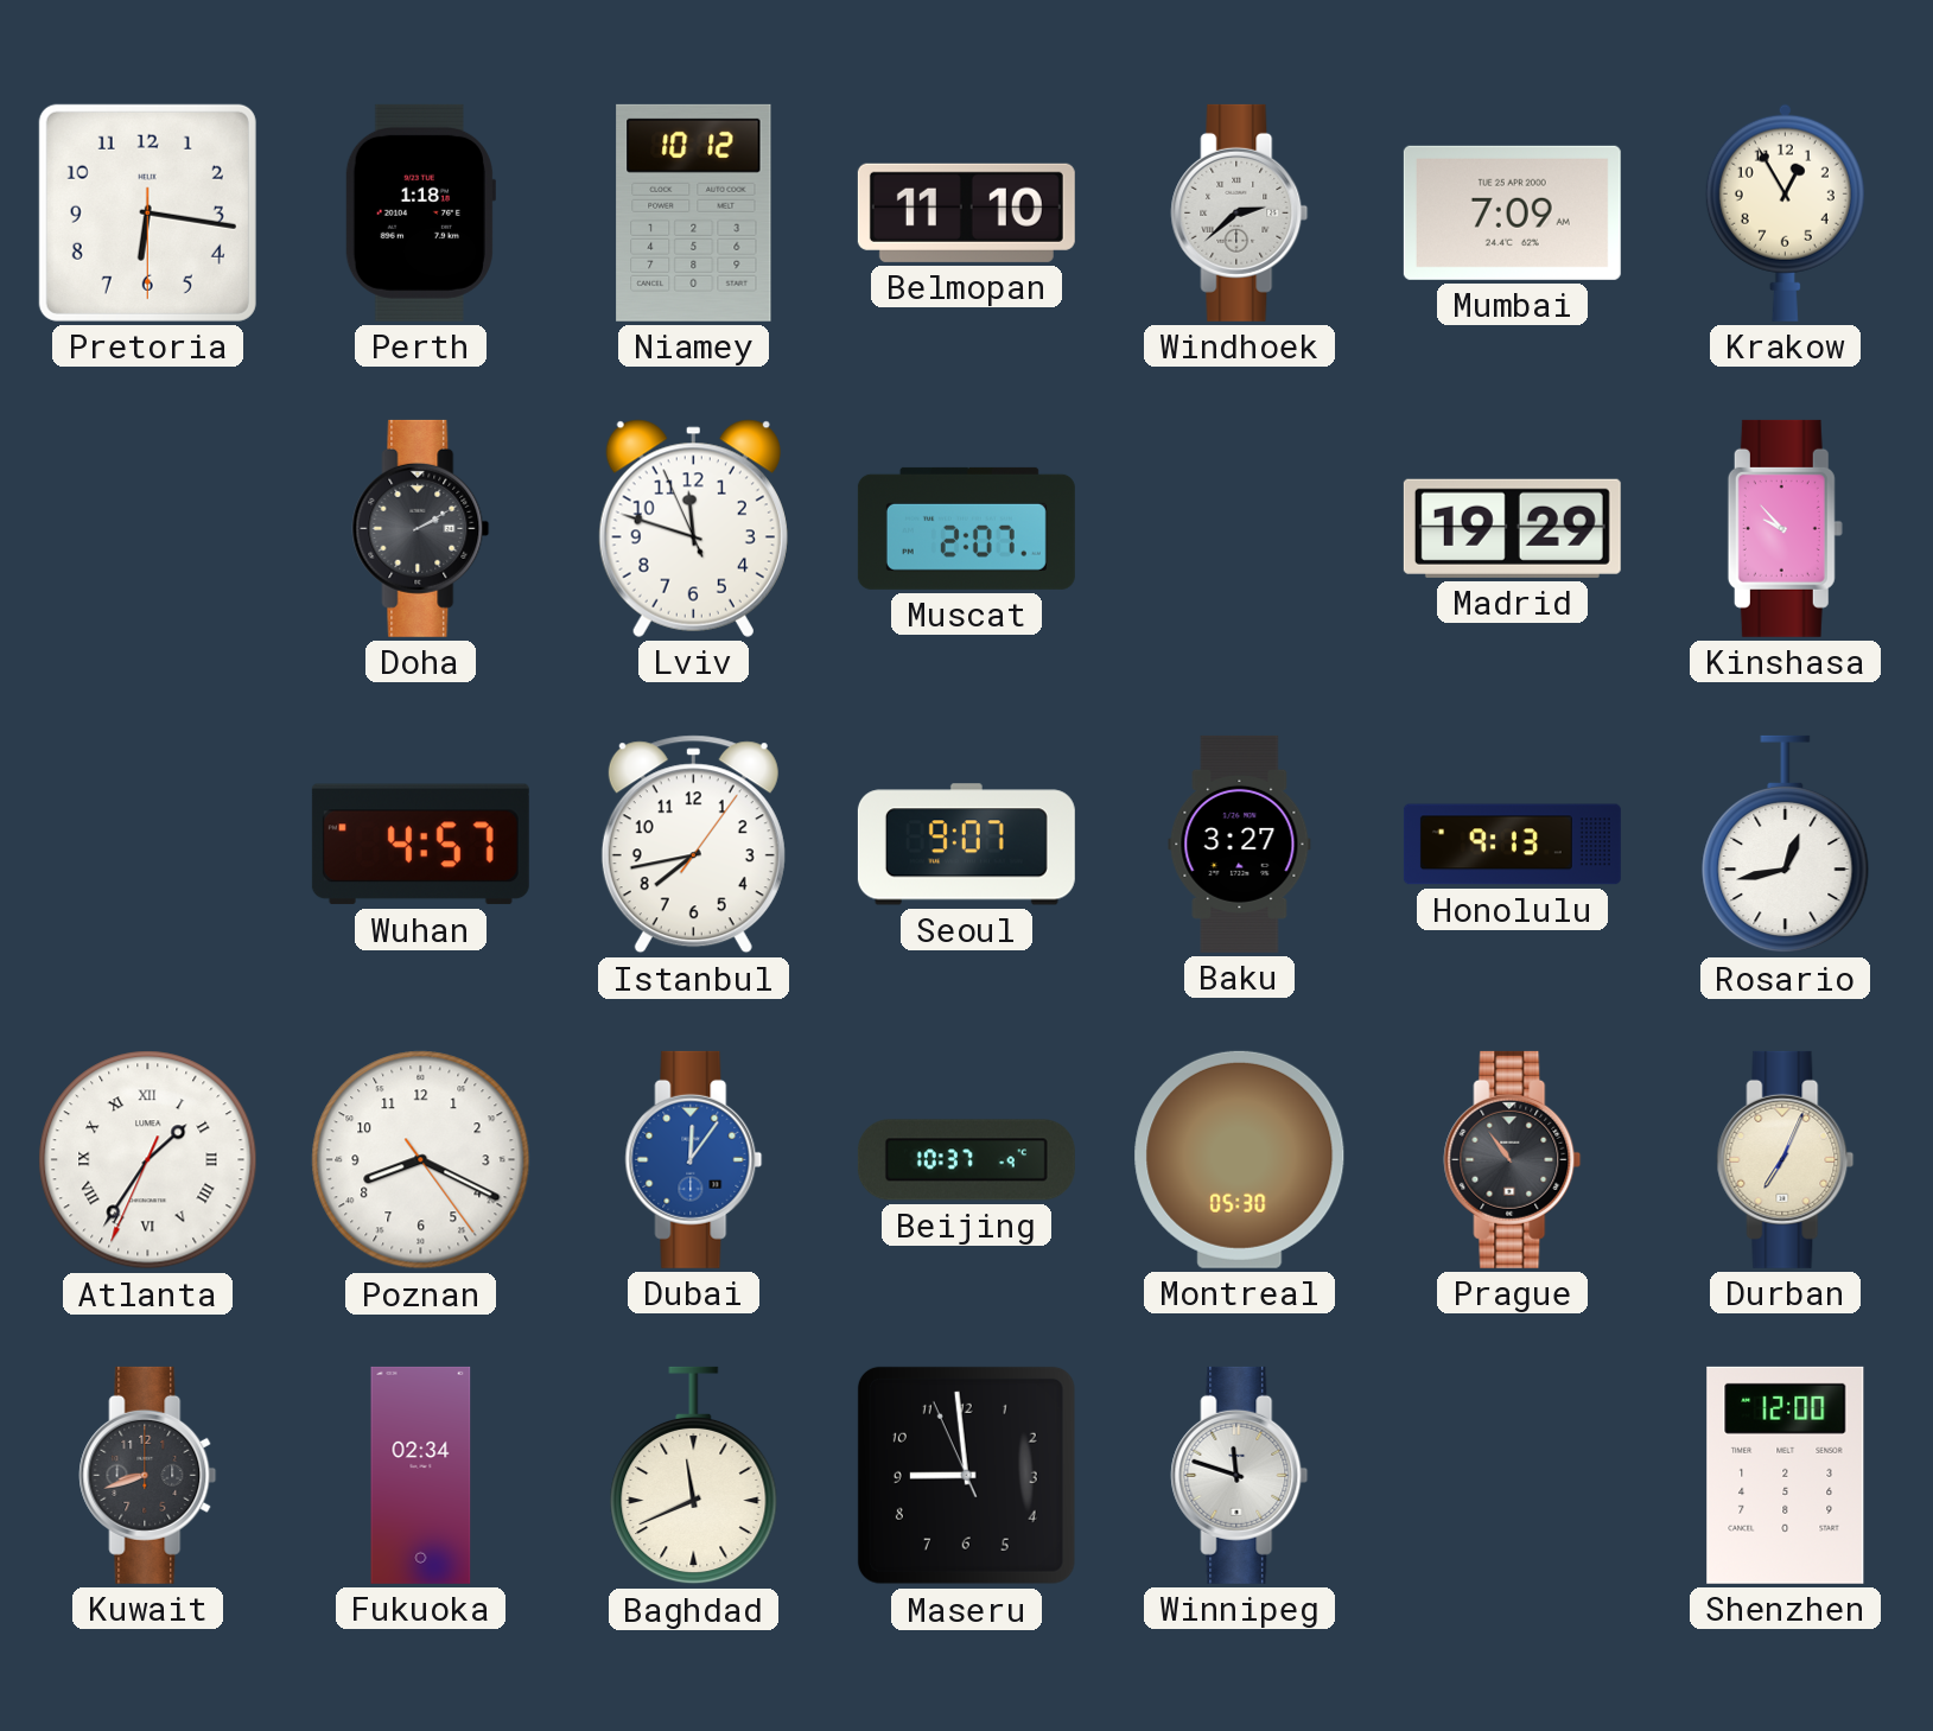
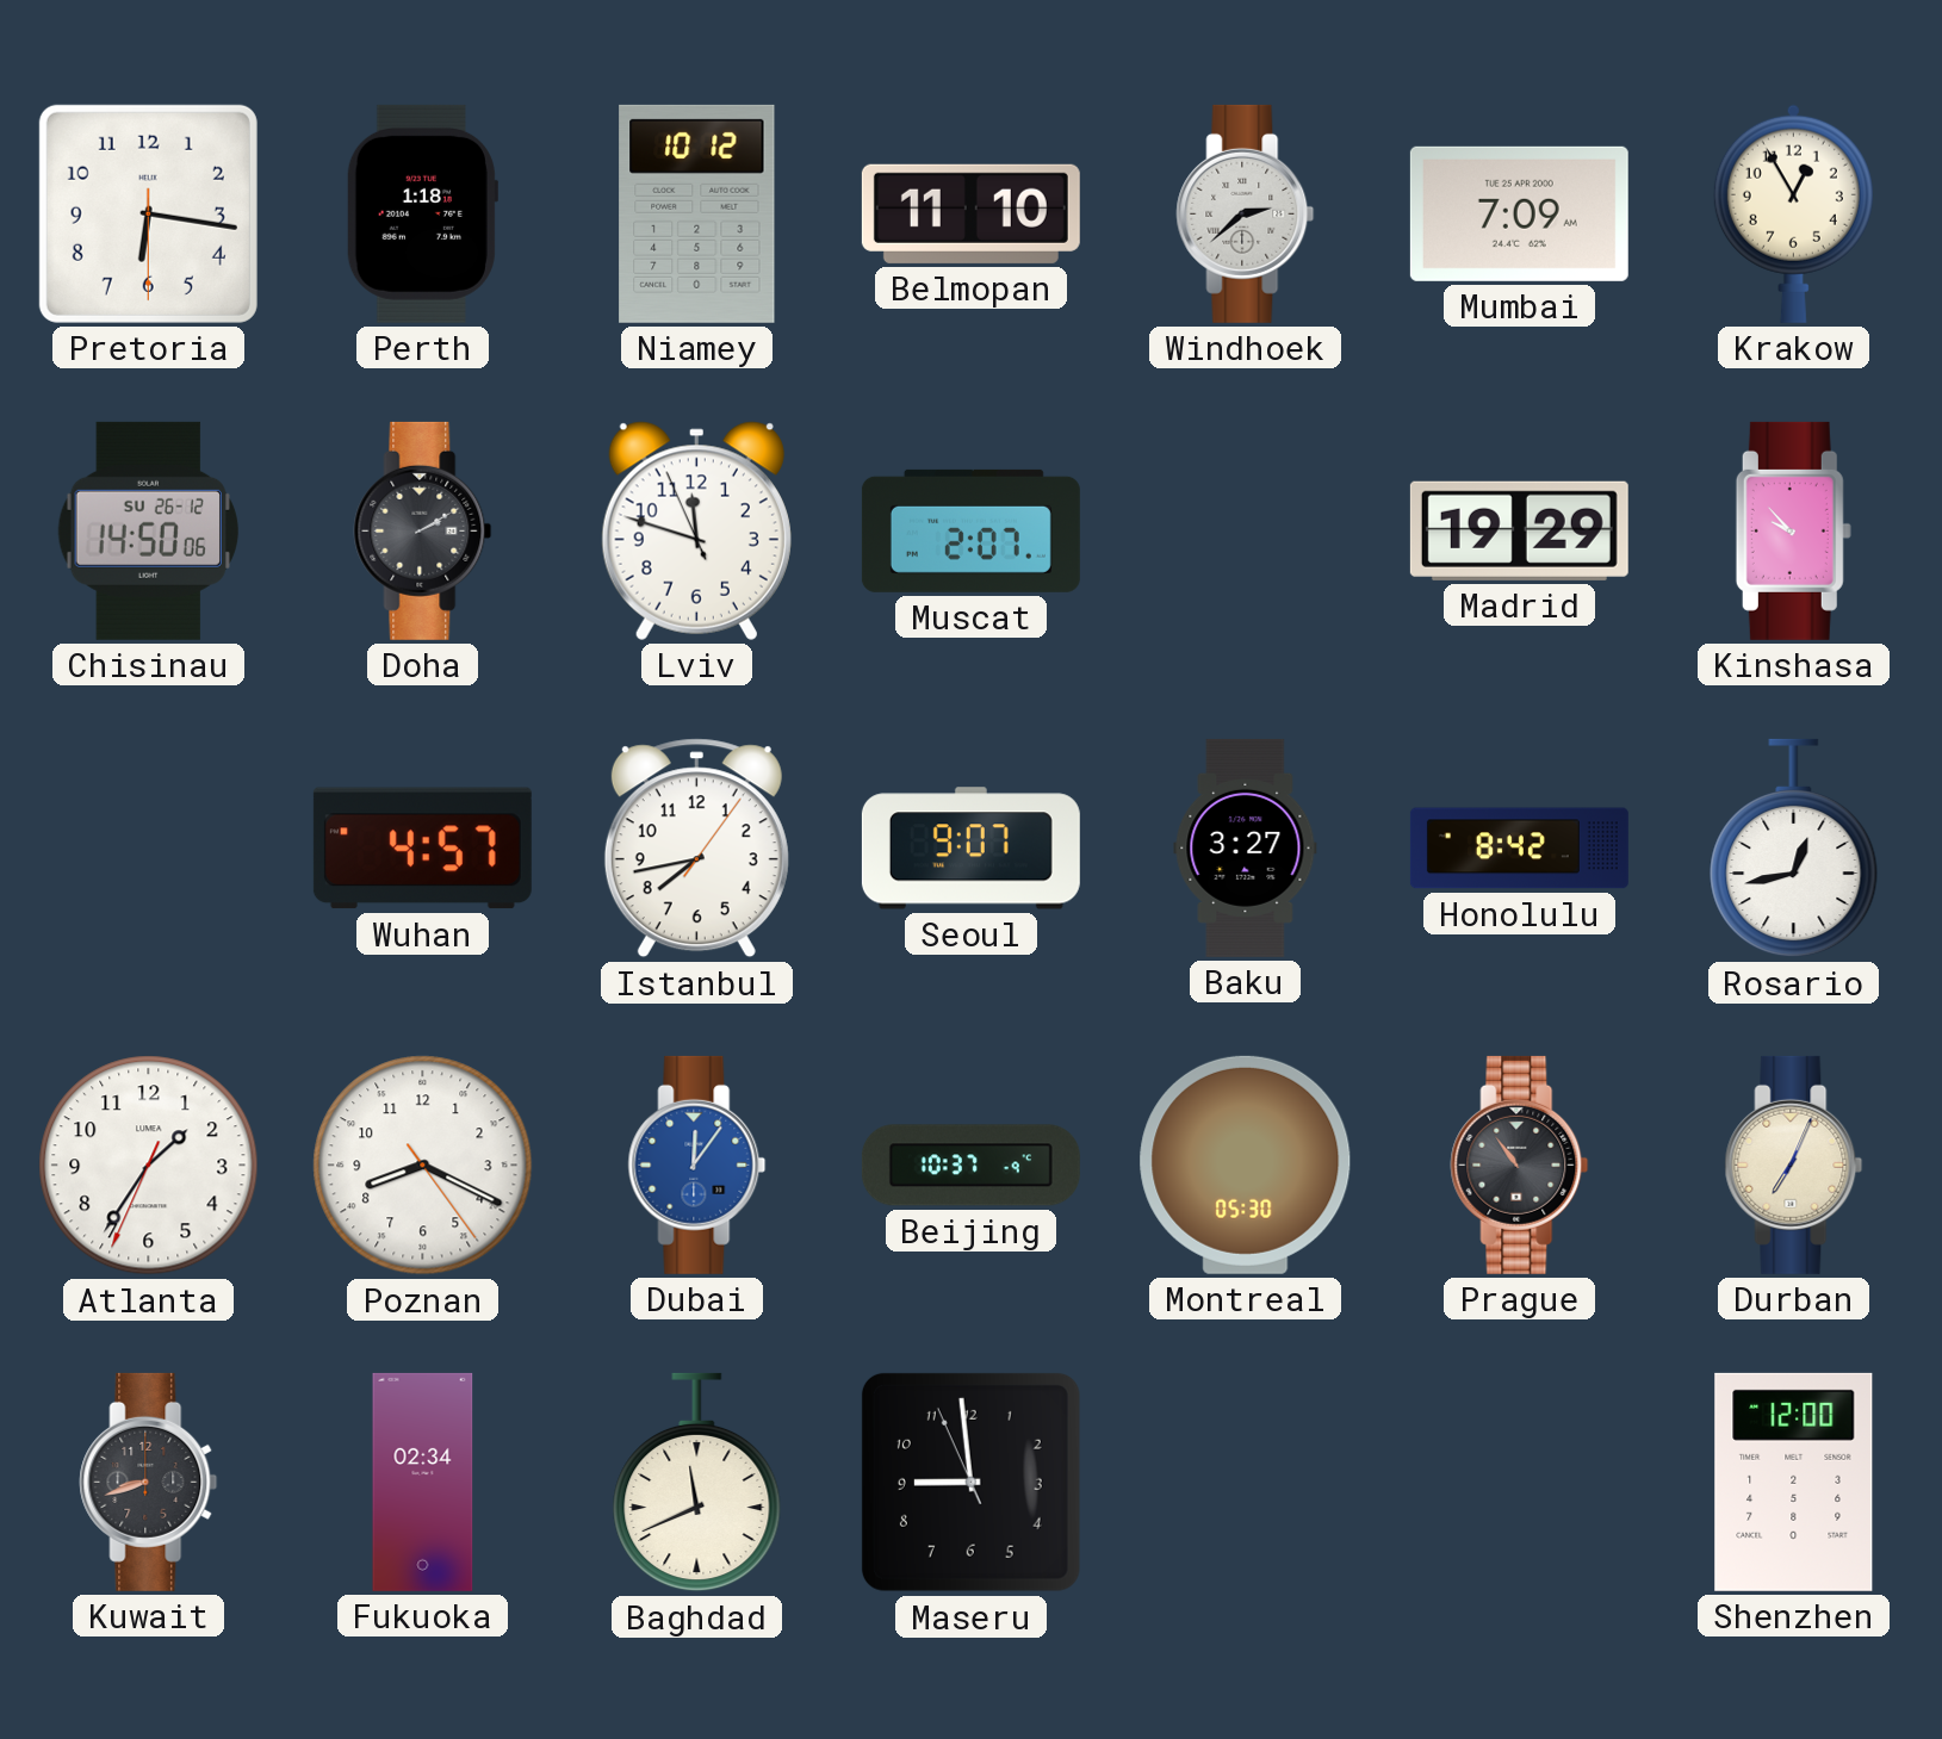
Chisinau: none -> 14:50 (148, 530)
Honolulu: 9:13 -> 8:42 (1519, 849)
Atlanta numerals: Roman -> Arabic (149, 1166)
Winnipeg: 11:48 -> none (1240, 1475)
